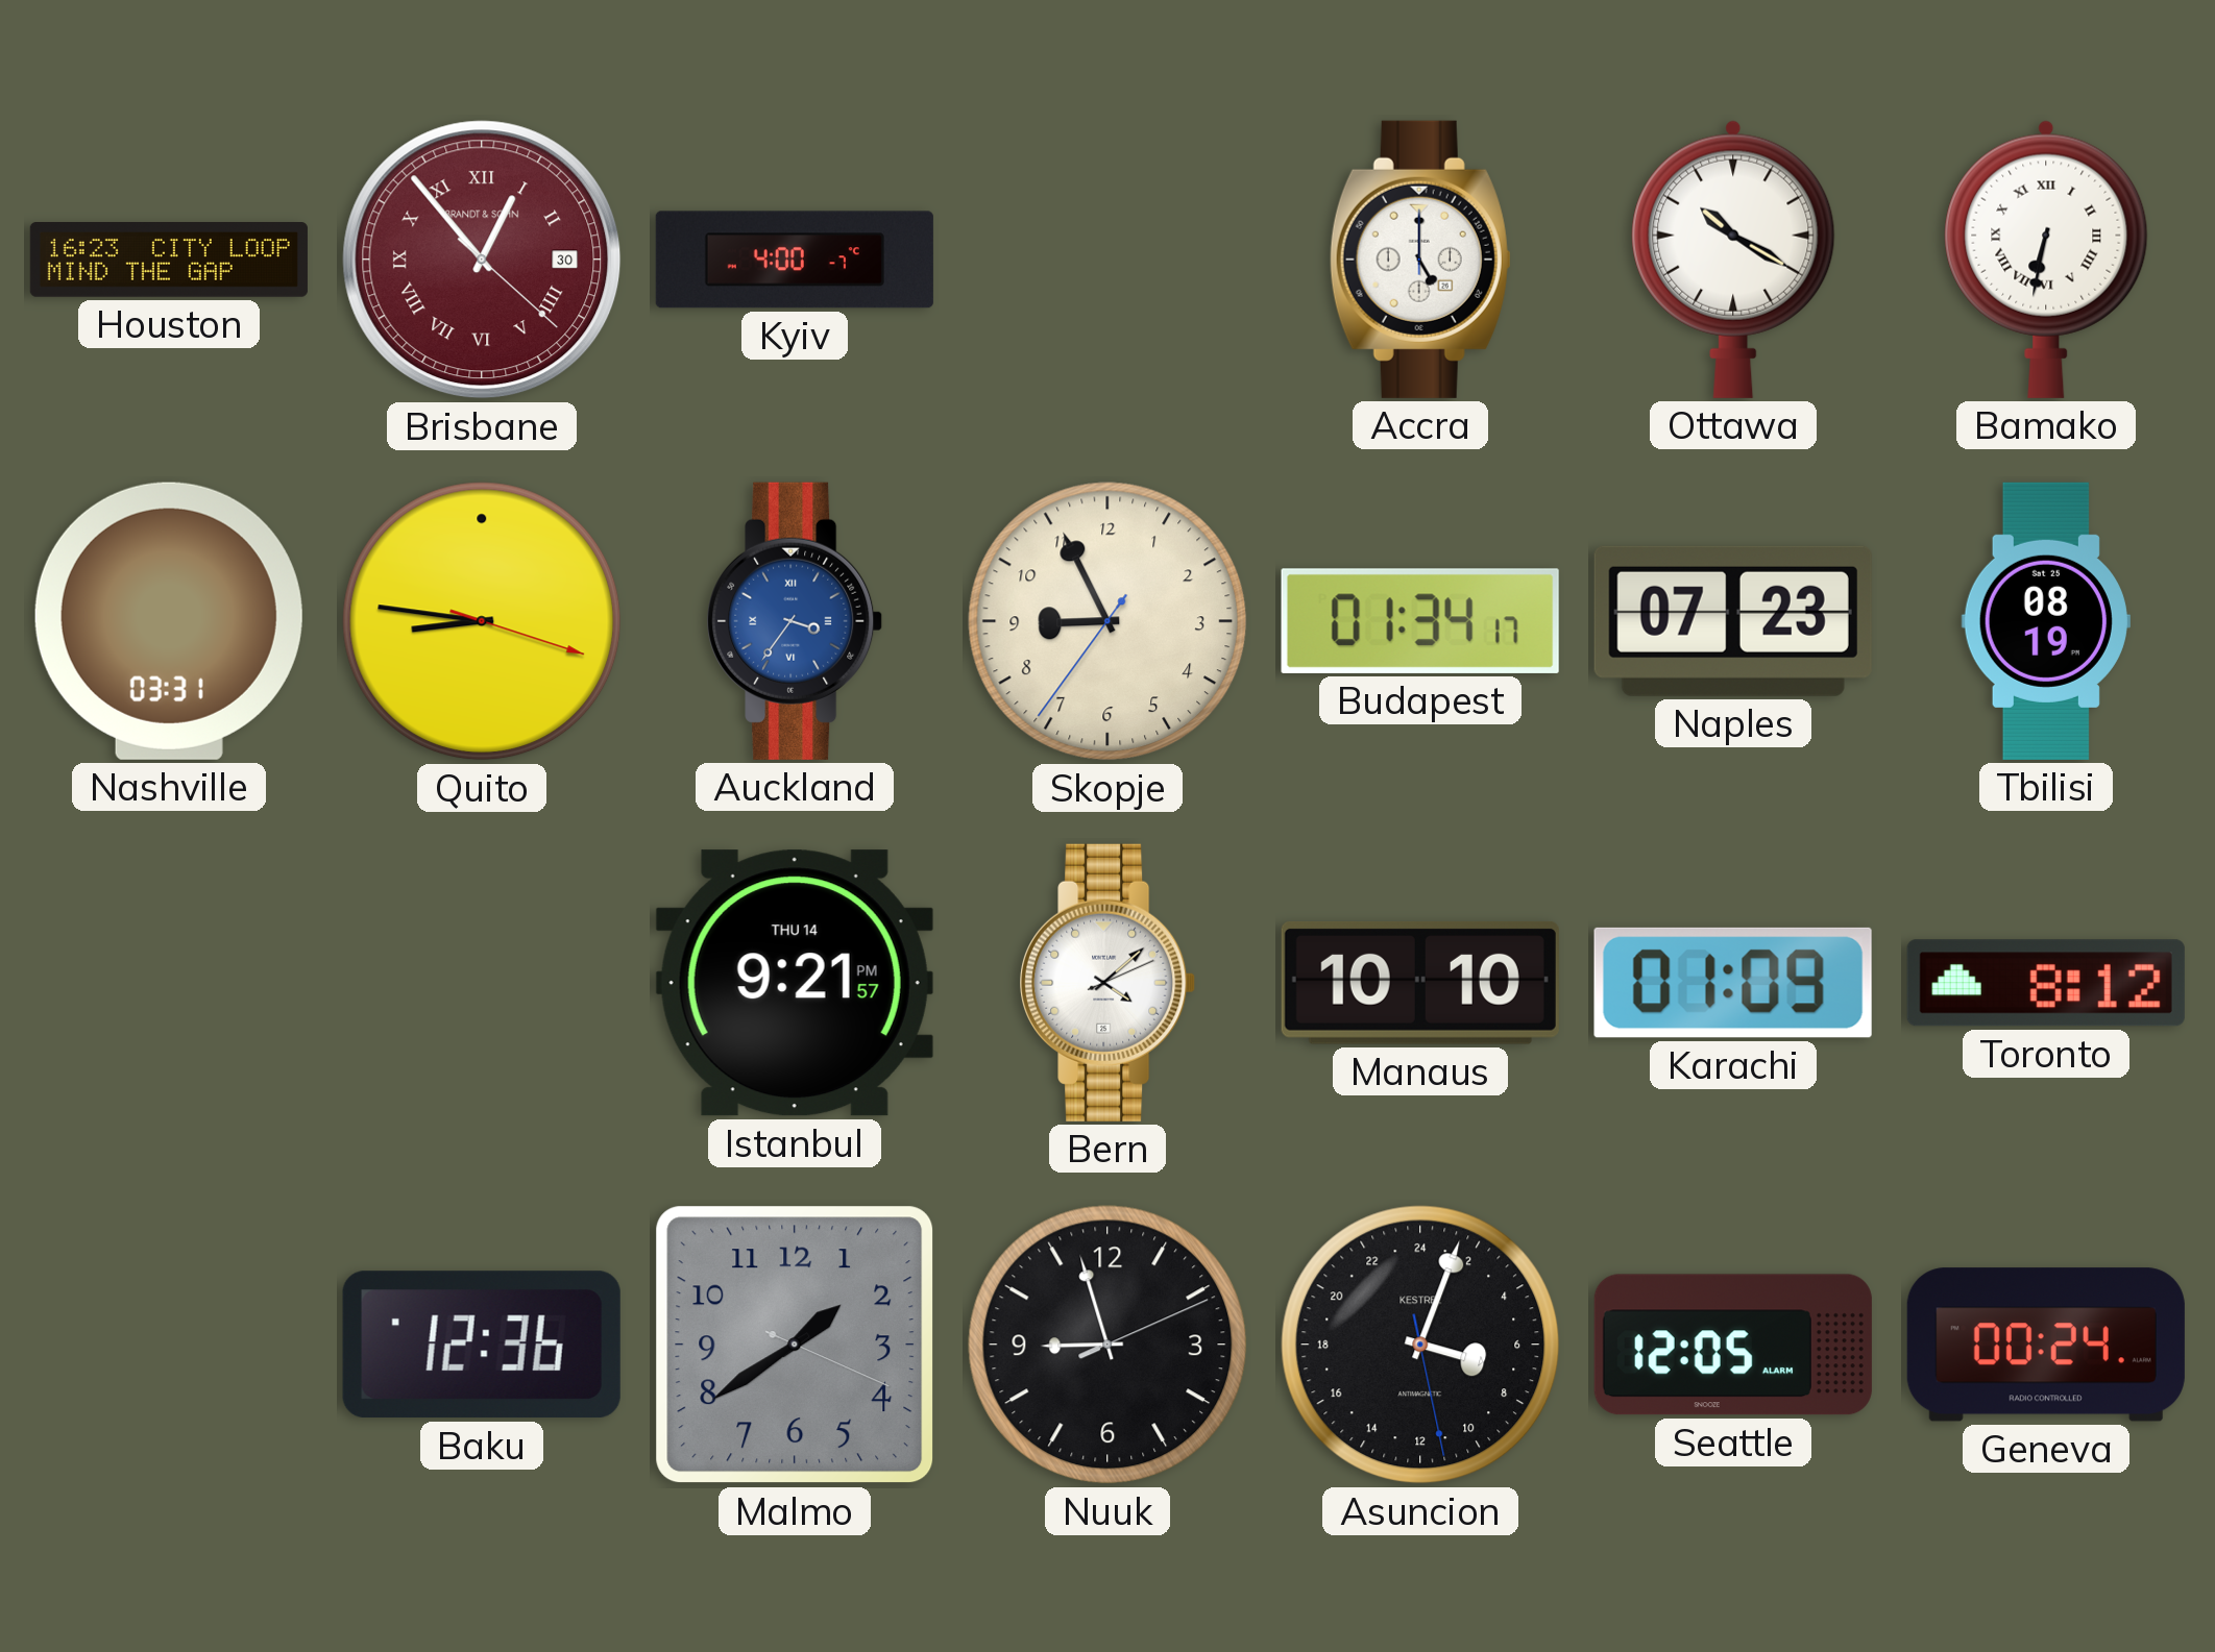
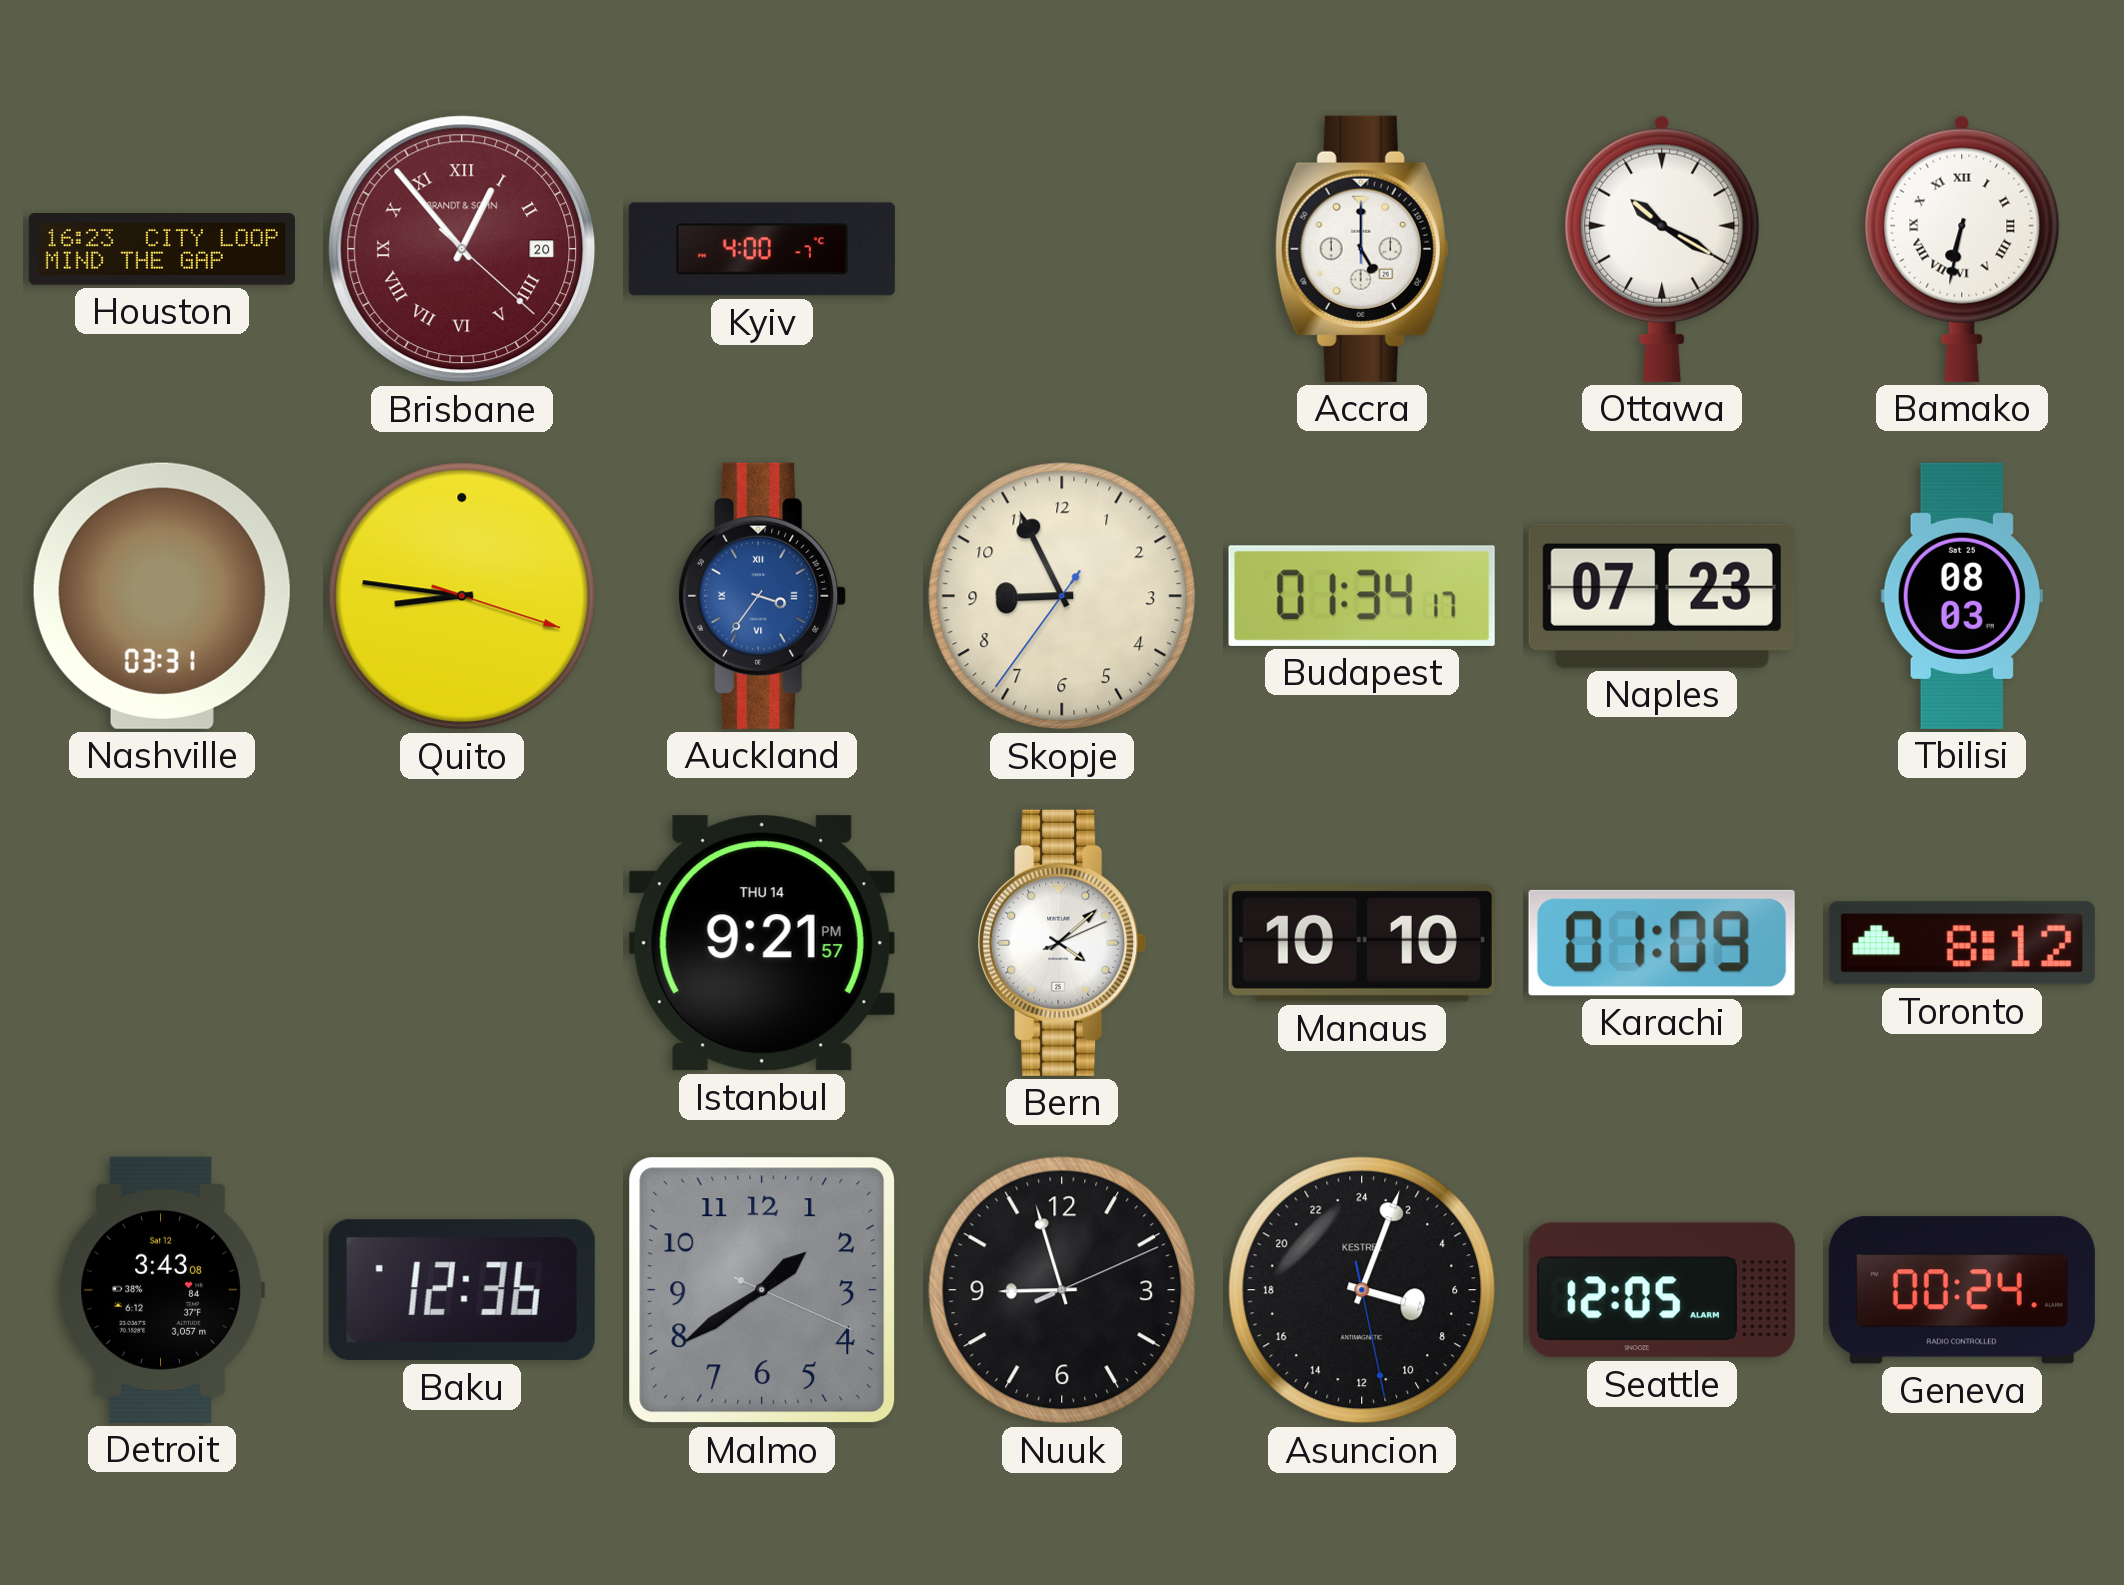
Brisbane date: 30 -> 20 (462, 249)
Tbilisi: 08:19 -> 08:03 (1962, 596)
Detroit: none -> 3:43 (162, 1290)
